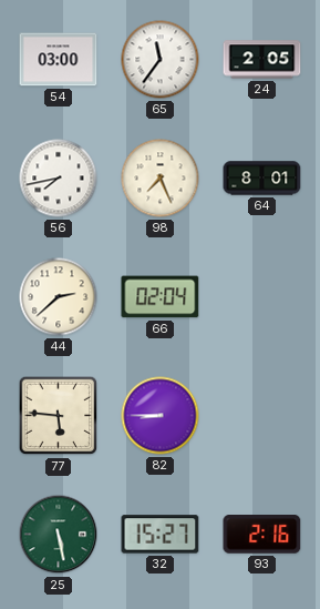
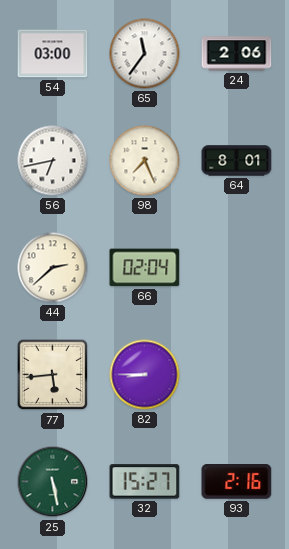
24: 2:05 -> 2:06 (237, 54)
56: 7:43 -> 6:43 (53, 161)
77: 5:46 -> 5:44 (53, 375)
